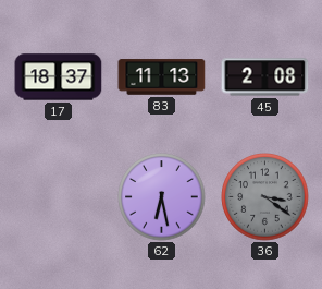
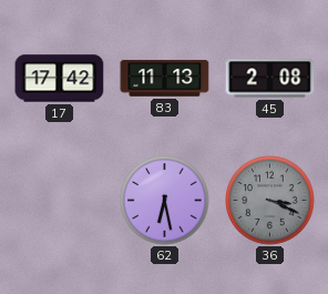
17: 18:37 -> 17:42 (60, 79)
36: 3:21 -> 3:19 (270, 201)
